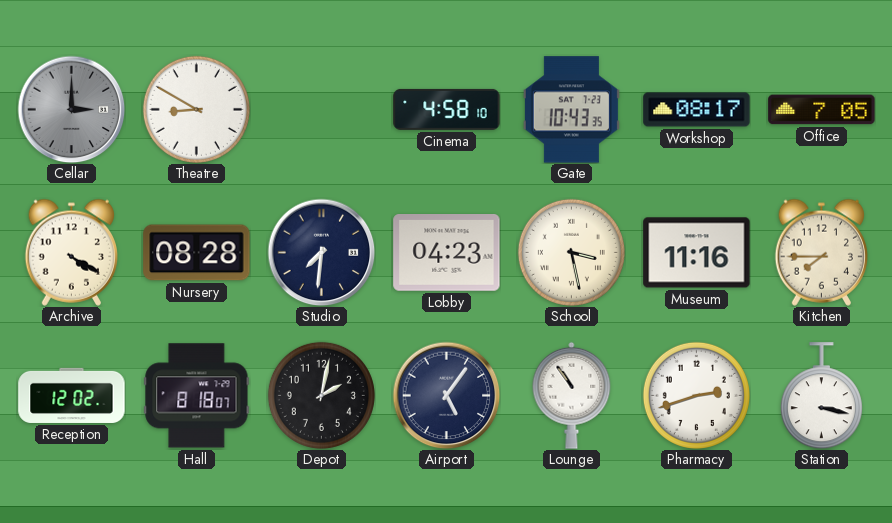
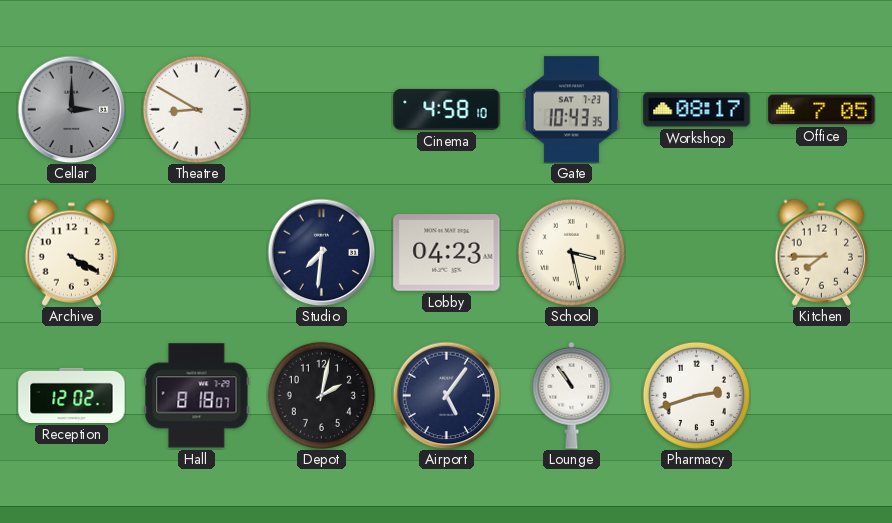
Nursery: 08:28 -> none (197, 253)
Museum: 11:16 -> none (697, 253)
Station: 3:17 -> none (821, 396)
